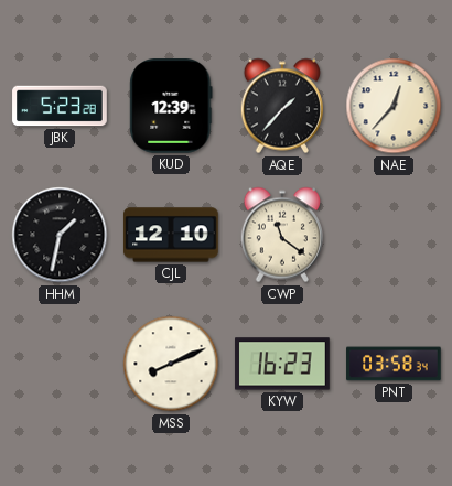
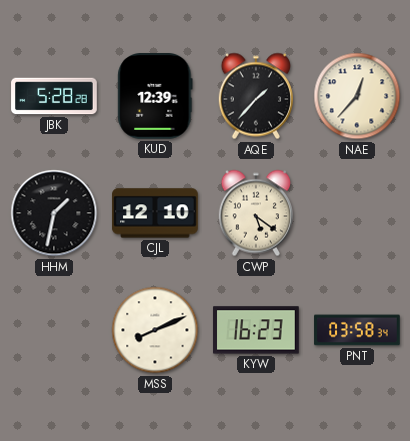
JBK: 5:23 -> 5:28 (54, 96)
CWP: 11:21 -> 5:21 (255, 213)
